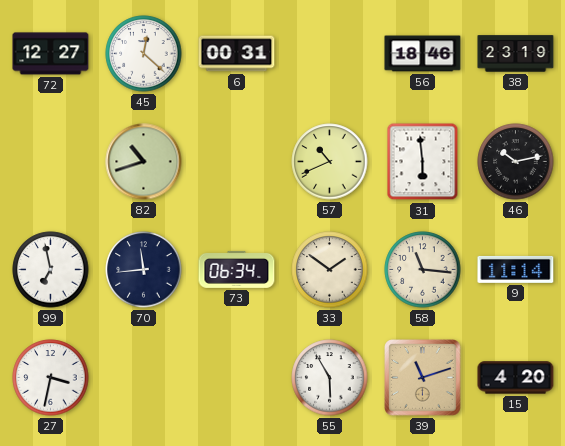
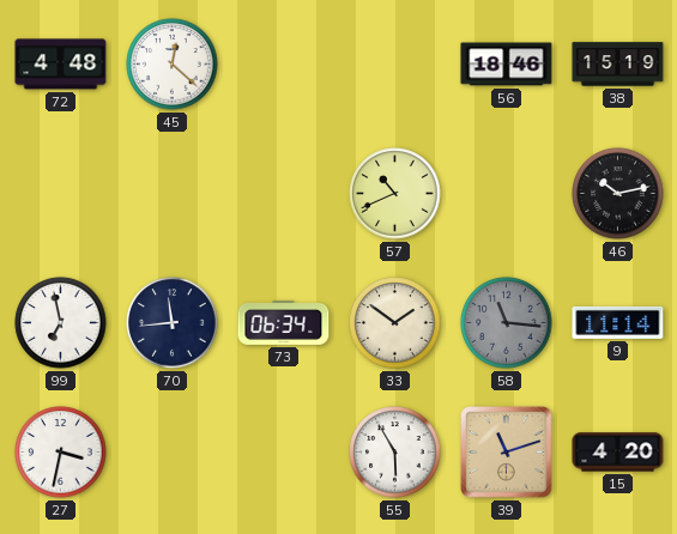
72: 12:27 -> 4:48 (61, 65)
6: 00:31 -> none (237, 54)
38: 23:19 -> 15:19 (618, 65)
82: 10:42 -> none (144, 162)
31: 5:59 -> none (423, 162)
58 dial: cream -> grey (507, 323)
